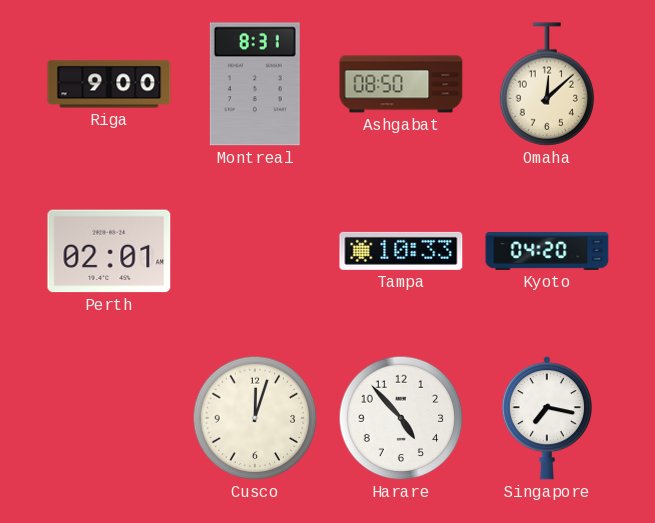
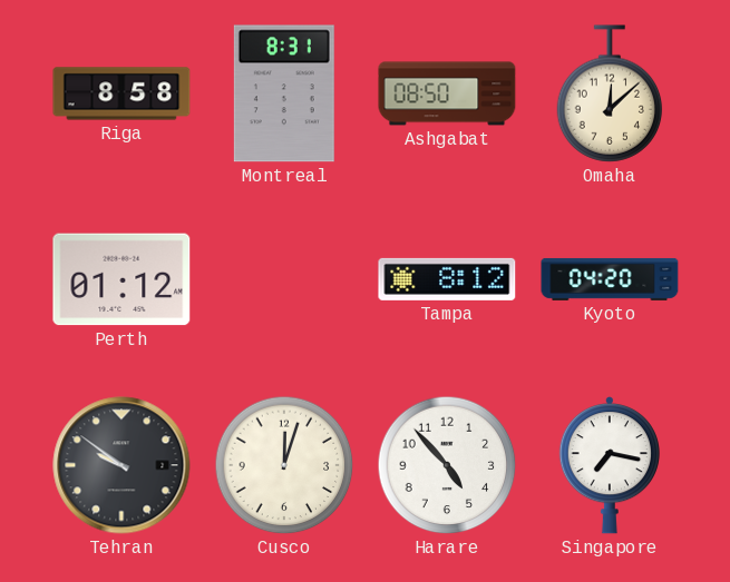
Riga: 9:00 -> 8:58 (121, 93)
Perth: 02:01 -> 01:12 (121, 279)
Tampa: 10:33 -> 8:12 (447, 279)
Tehran: none -> 9:51 (121, 465)
